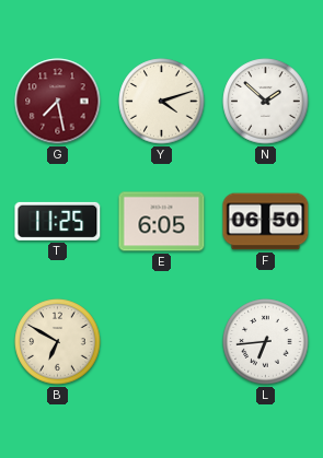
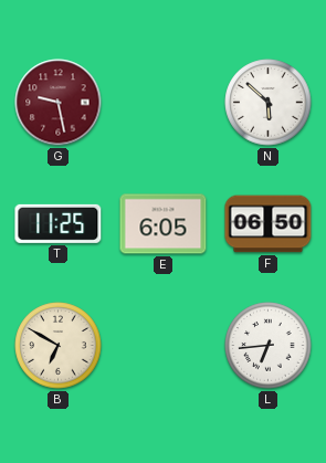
G: 7:28 -> 9:28 (59, 103)
Y: 4:12 -> none (162, 102)
N: 1:52 -> 5:52 (269, 103)
